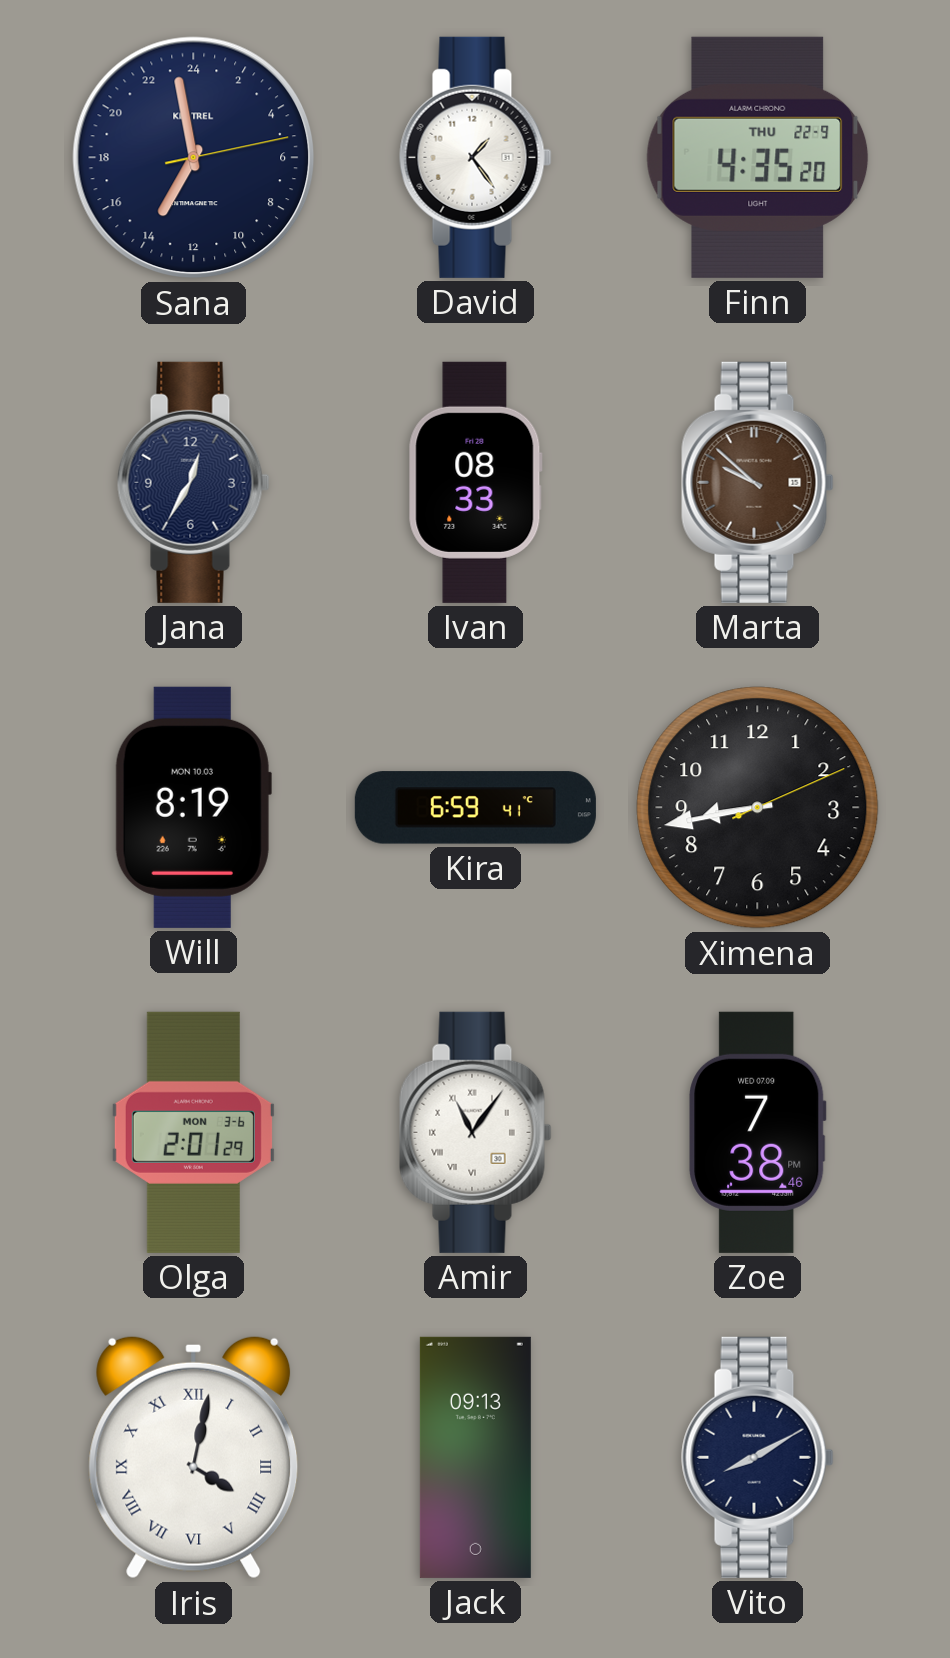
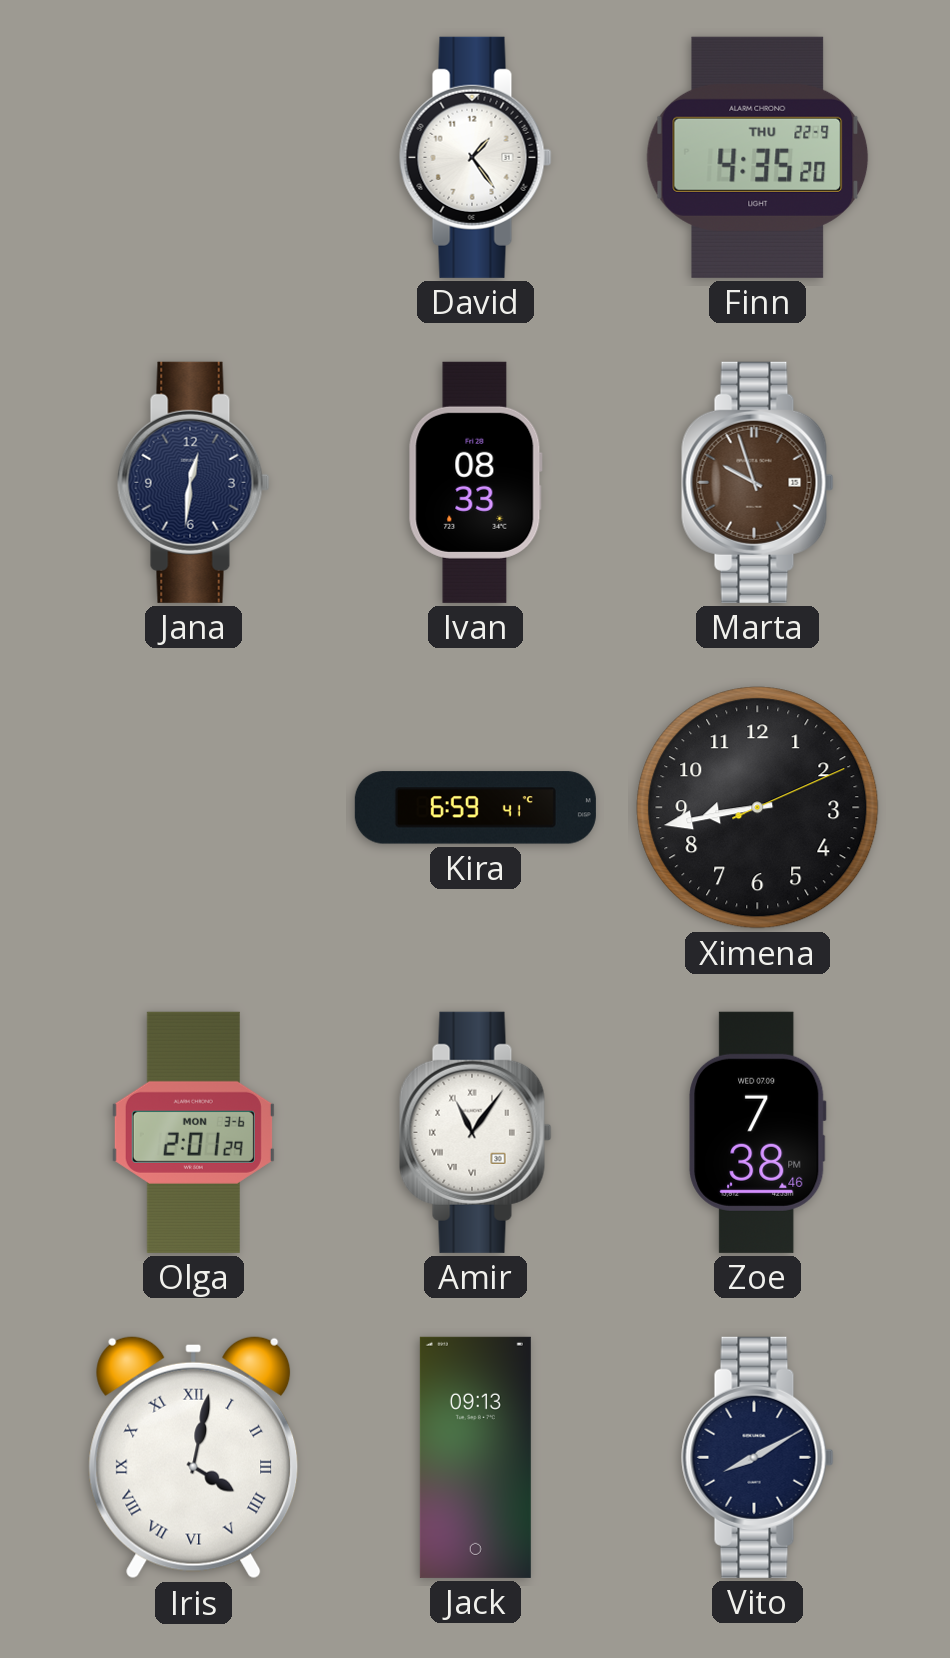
Sana: 13:58 -> none (194, 158)
Jana: 12:35 -> 12:31 (194, 482)
Marta: 9:52 -> 9:57 (758, 482)
Will: 8:19 -> none (193, 807)
